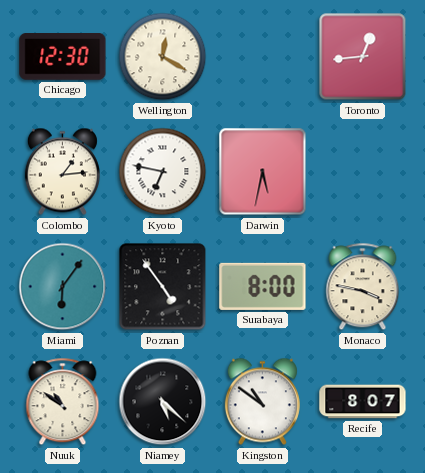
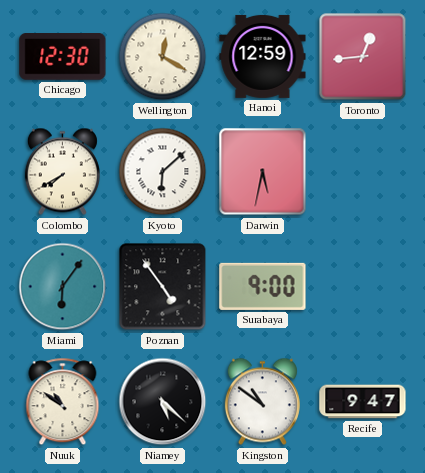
Hanoi: none -> 12:59 (263, 56)
Colombo: 1:14 -> 7:40 (62, 172)
Kyoto: 6:47 -> 6:08 (163, 172)
Surabaya: 8:00 -> 9:00 (263, 286)
Monaco: 3:47 -> none (363, 287)
Recife: 8:07 -> 9:47 (363, 402)
